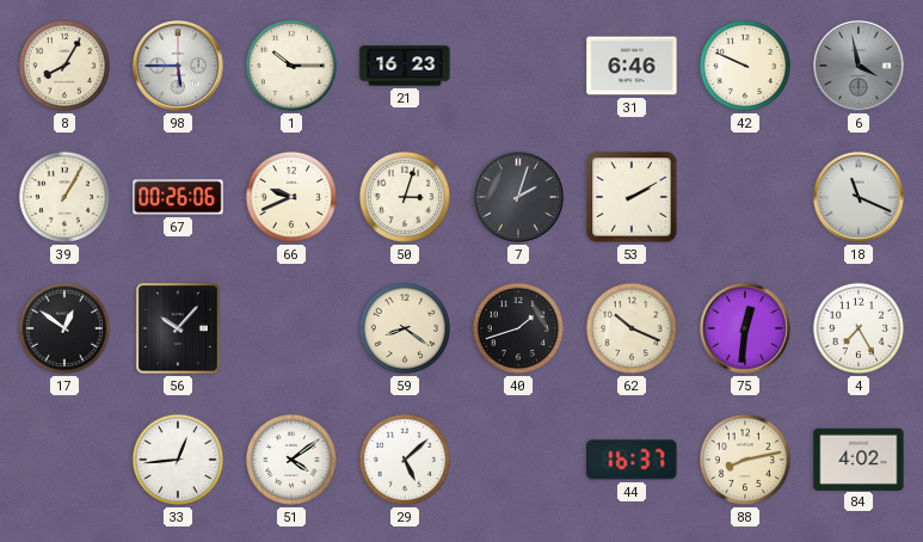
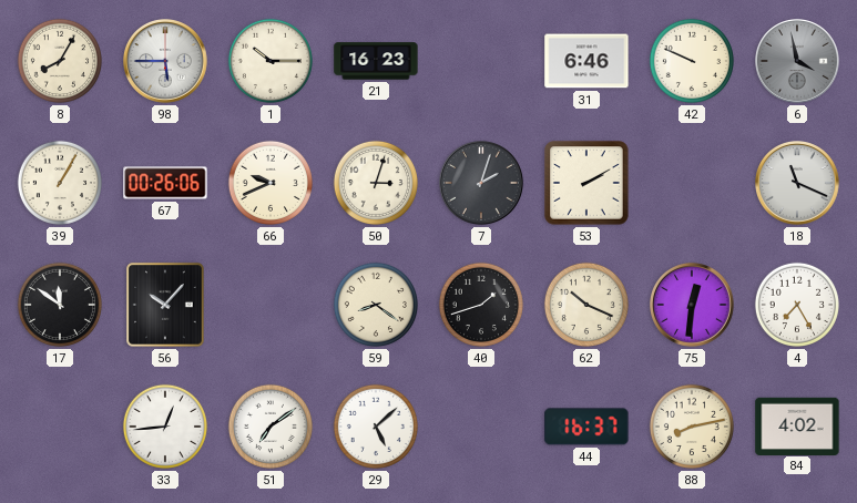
17: 12:51 -> 11:51 (60, 305)
51: 4:09 -> 7:09 (271, 427)
